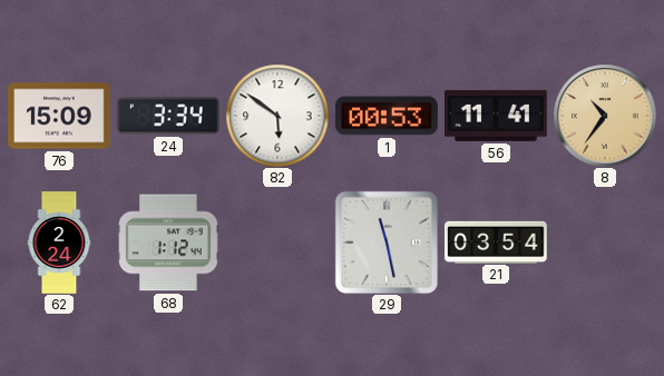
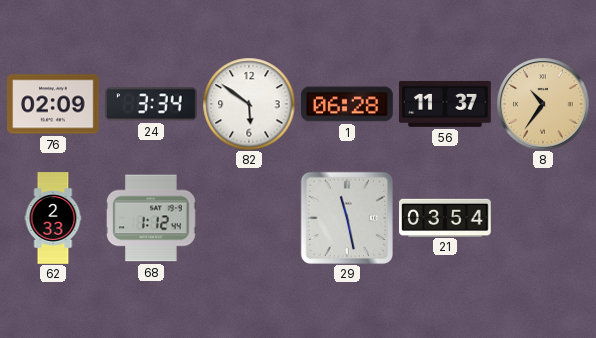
76: 15:09 -> 02:09 (54, 104)
1: 00:53 -> 06:28 (347, 104)
56: 11:41 -> 11:37 (445, 104)
62: 2:24 -> 2:33 (53, 218)
